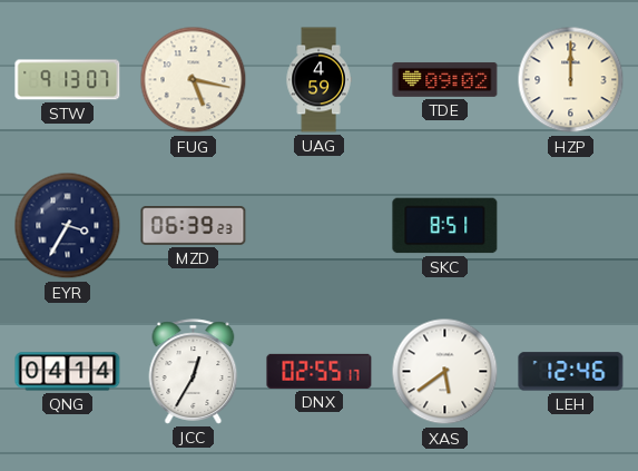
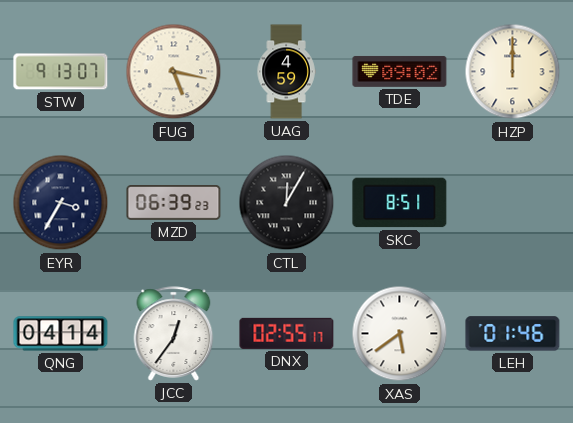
CTL: none -> 12:05 (287, 203)
JCC: 12:35 -> 12:36 (174, 334)
LEH: 12:46 -> 01:46 (513, 334)
